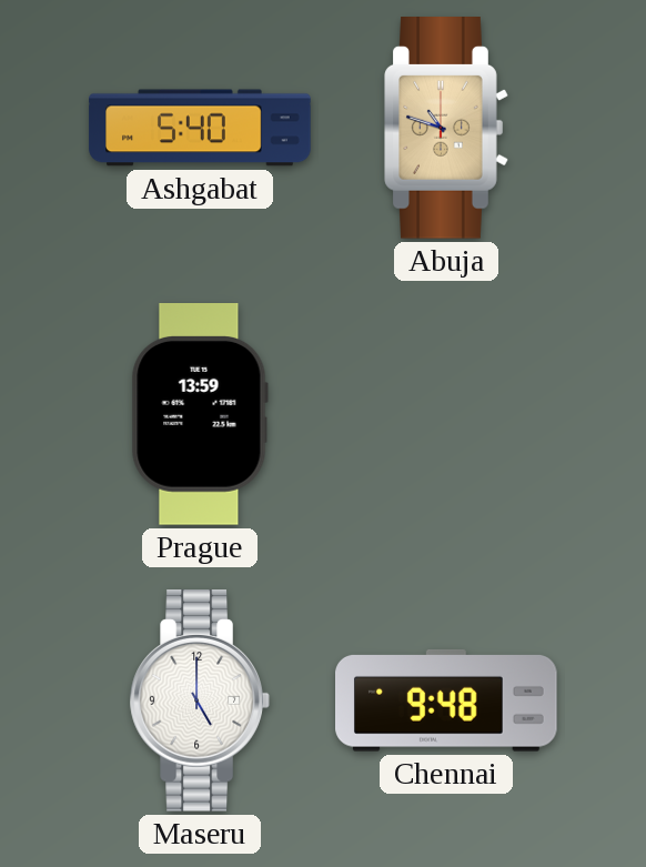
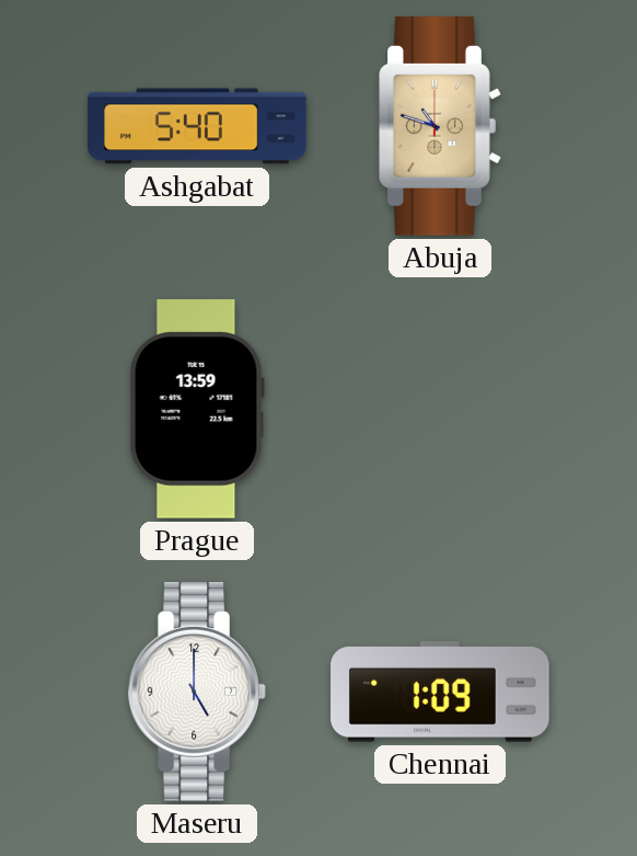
Chennai: 9:48 -> 1:09 (441, 693)
